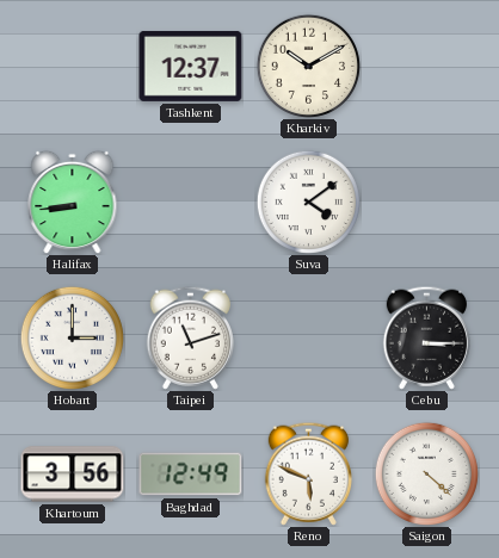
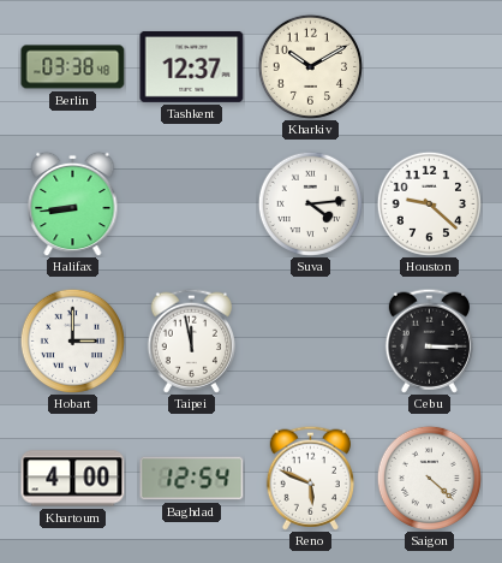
Berlin: none -> 03:38 (73, 67)
Suva: 4:09 -> 4:14 (310, 203)
Houston: none -> 9:22 (429, 203)
Taipei: 11:12 -> 11:58 (191, 340)
Khartoum: 3:56 -> 4:00 (73, 479)
Baghdad: 12:49 -> 12:54 (192, 479)
